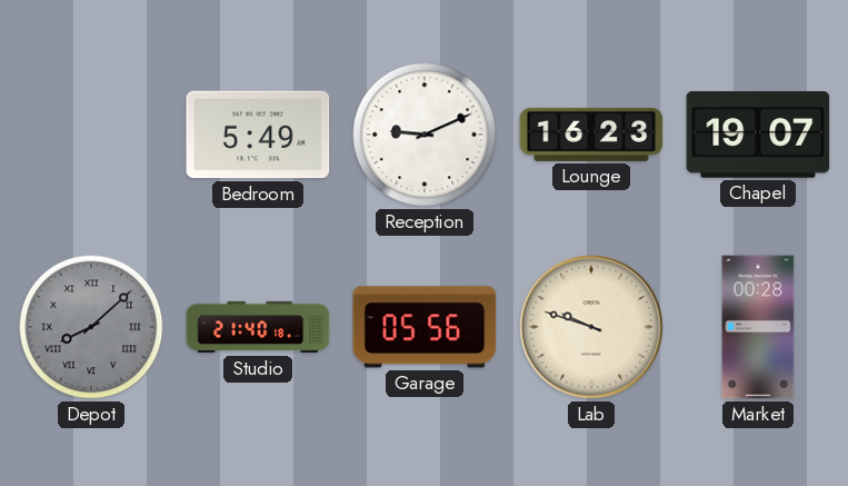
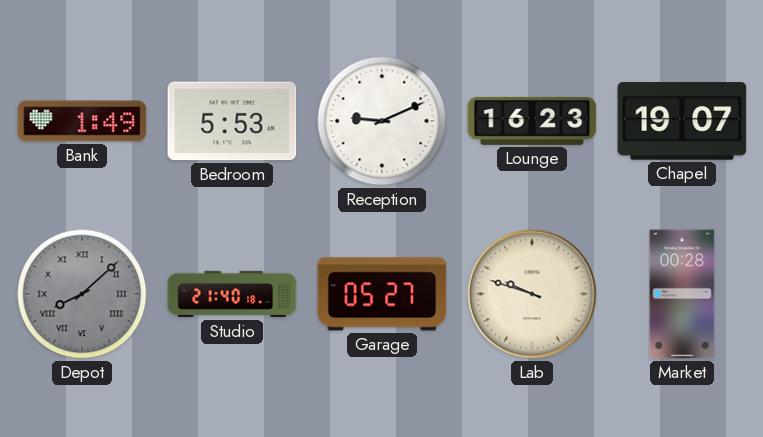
Bank: none -> 1:49 (82, 121)
Bedroom: 5:49 -> 5:53 (232, 121)
Garage: 05:56 -> 05:27 (382, 294)
